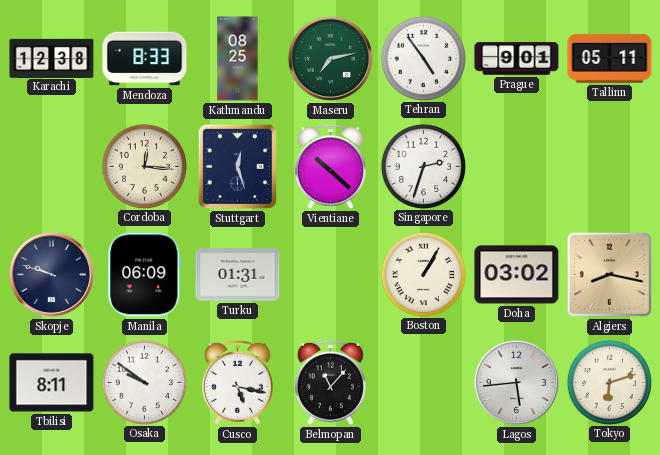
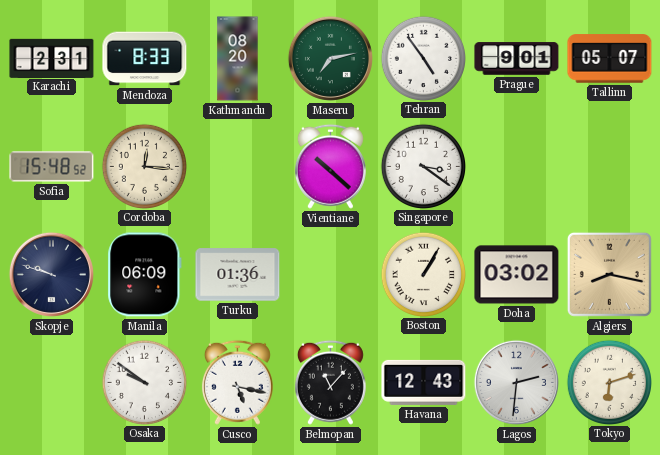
Karachi: 12:38 -> 2:31 (52, 58)
Kathmandu: 08:25 -> 08:20 (238, 59)
Tallinn: 05:11 -> 05:07 (610, 59)
Sofia: none -> 15:48 (52, 167)
Stuttgart: 12:27 -> none (238, 167)
Singapore: 2:33 -> 3:21 (423, 166)
Turku: 01:31 -> 01:36 (238, 275)
Tbilisi: 8:11 -> none (52, 383)
Havana: none -> 12:43 (424, 382)
Lagos: 5:44 -> 2:31 (516, 382)
